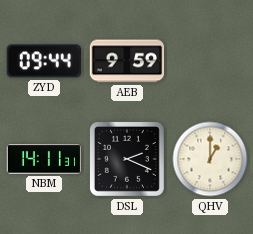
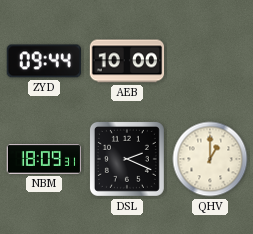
AEB: 9:59 -> 10:00 (127, 61)
NBM: 14:11 -> 18:09 (44, 159)
